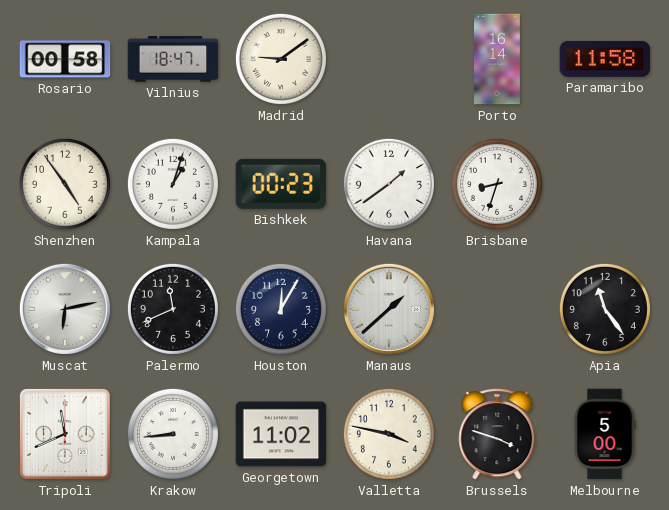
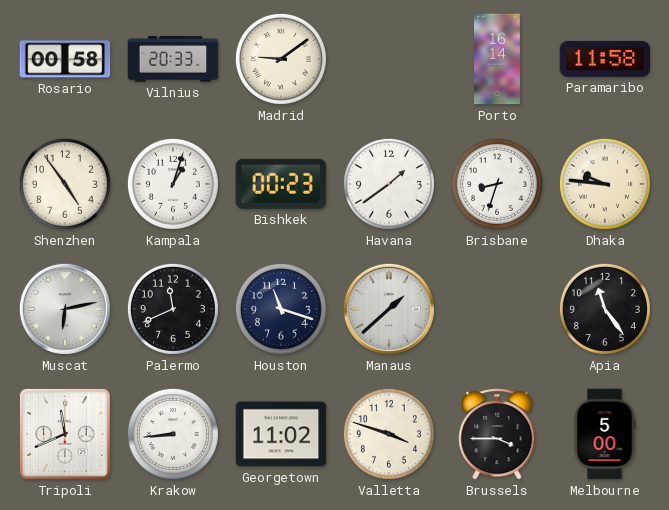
Vilnius: 18:47 -> 20:33 (173, 59)
Dhaka: none -> 9:46 (605, 184)
Houston: 12:05 -> 11:18 (281, 309)
Valletta: 3:47 -> 3:48 (389, 434)
Brussels: 3:48 -> 3:45 (497, 434)
